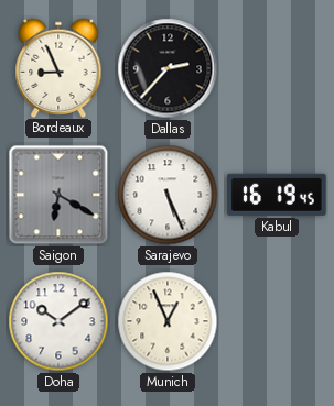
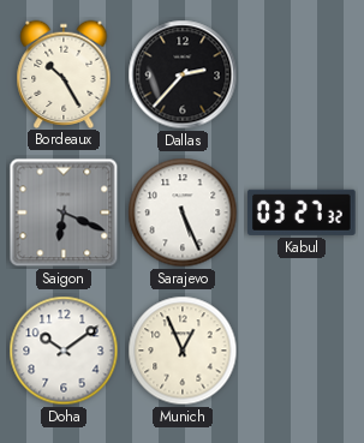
Bordeaux: 8:56 -> 10:25 (64, 73)
Saigon: 6:20 -> 6:19 (64, 212)
Kabul: 16:19 -> 03:27 (302, 212)
